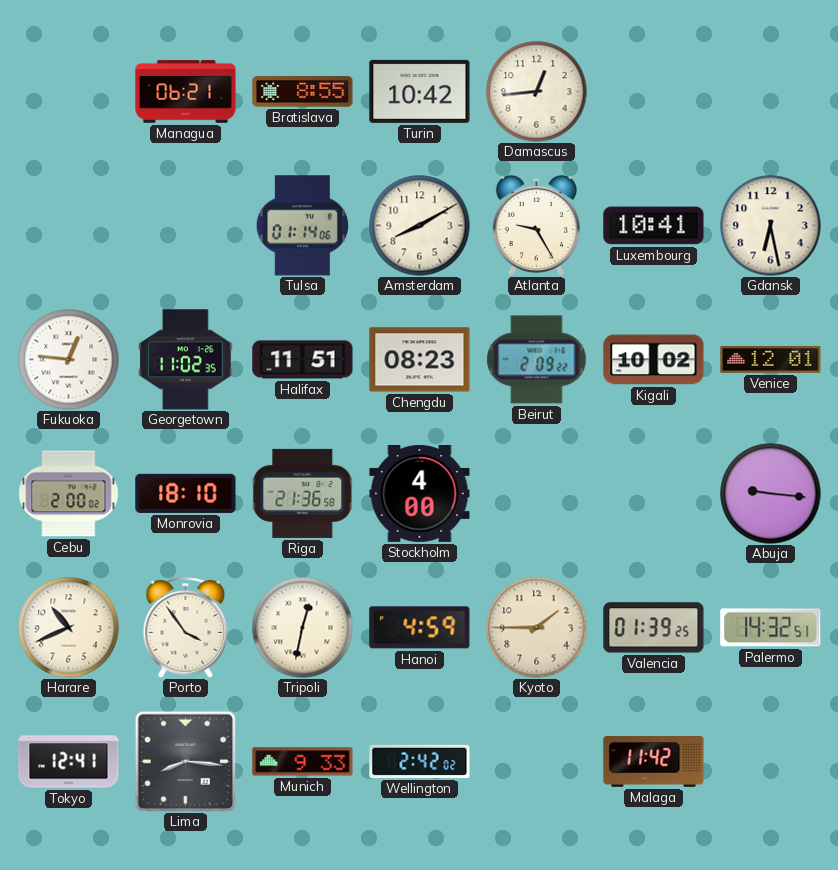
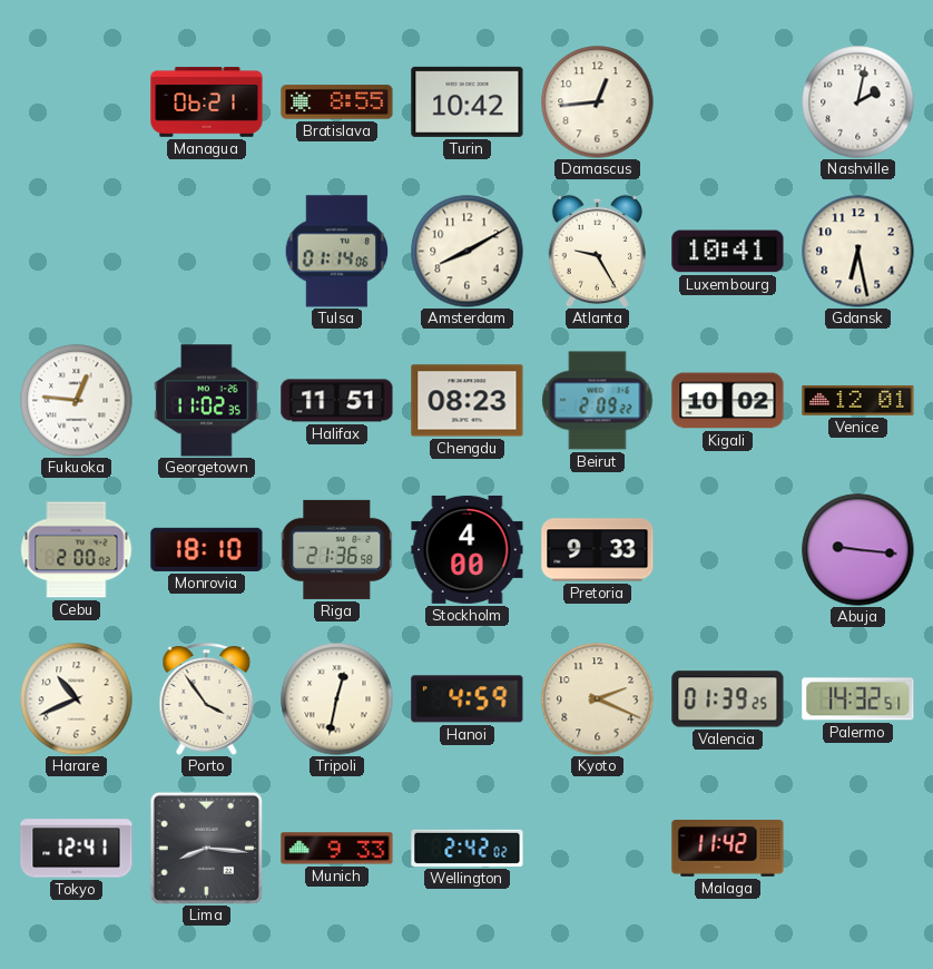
Nashville: none -> 2:02 (858, 102)
Pretoria: none -> 9:33 (598, 550)
Kyoto: 1:45 -> 2:19 (598, 699)
